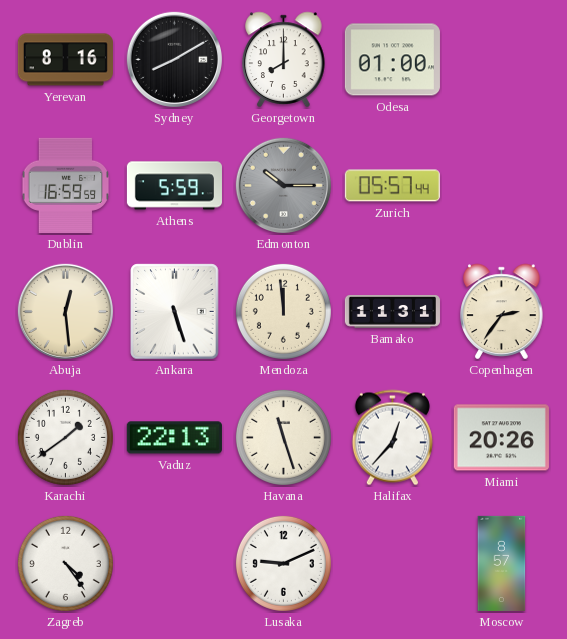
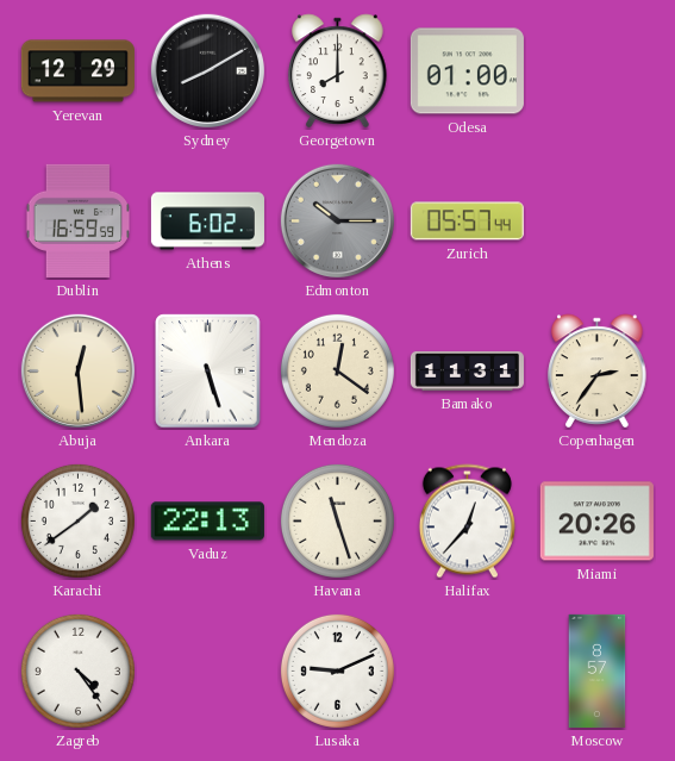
Yerevan: 8:16 -> 12:29 (77, 71)
Athens: 5:59 -> 6:02 (207, 222)
Mendoza: 11:59 -> 12:21 (337, 370)
